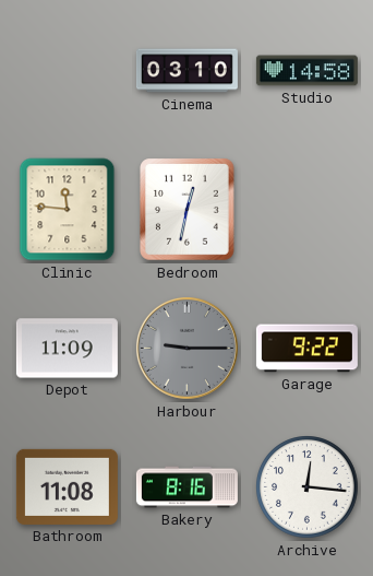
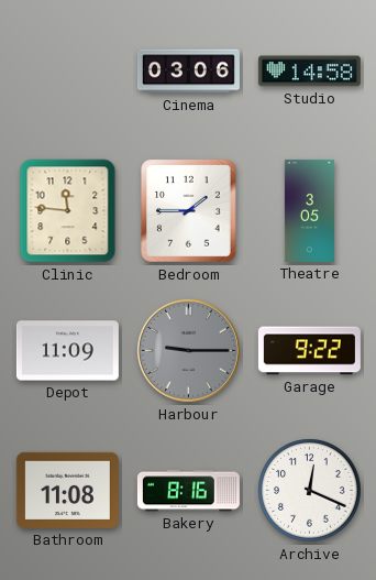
Cinema: 03:10 -> 03:06 (188, 72)
Bedroom: 12:32 -> 1:45 (189, 211)
Theatre: none -> 3:05 (309, 210)
Archive: 12:16 -> 12:19 (310, 491)
